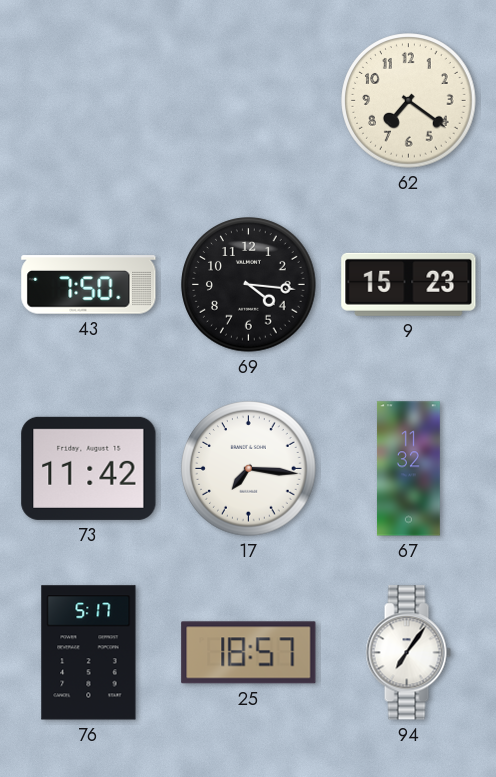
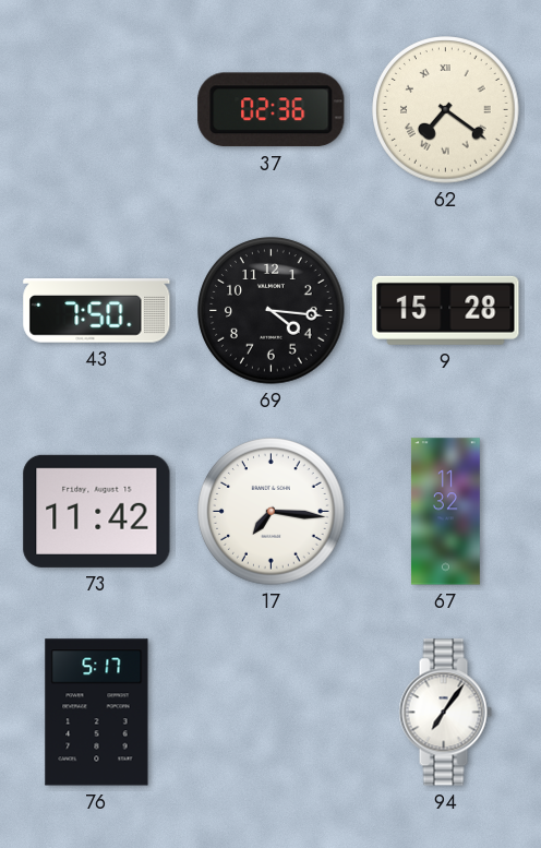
37: none -> 02:36 (272, 110)
62 numerals: Arabic -> Roman (446, 110)
9: 15:23 -> 15:28 (446, 310)
25: 18:57 -> none (249, 653)
